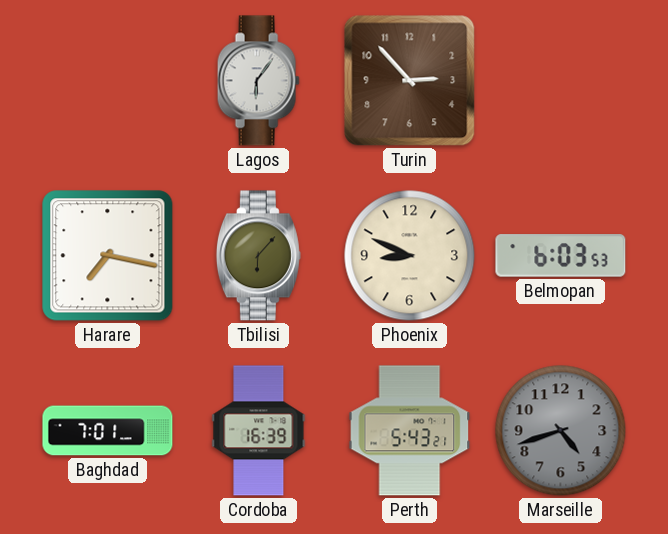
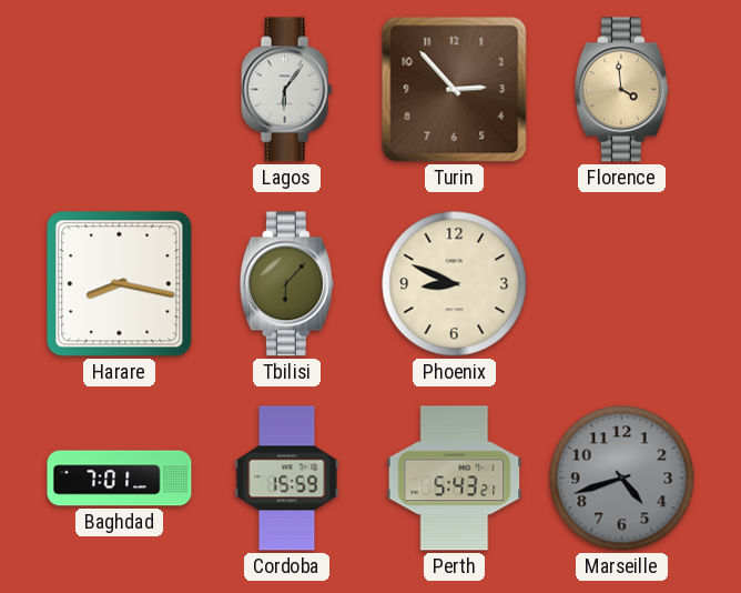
Florence: none -> 3:59 (621, 90)
Harare: 7:17 -> 8:17 (120, 284)
Belmopan: 6:03 -> none (561, 256)
Cordoba: 16:39 -> 15:59 (287, 479)
